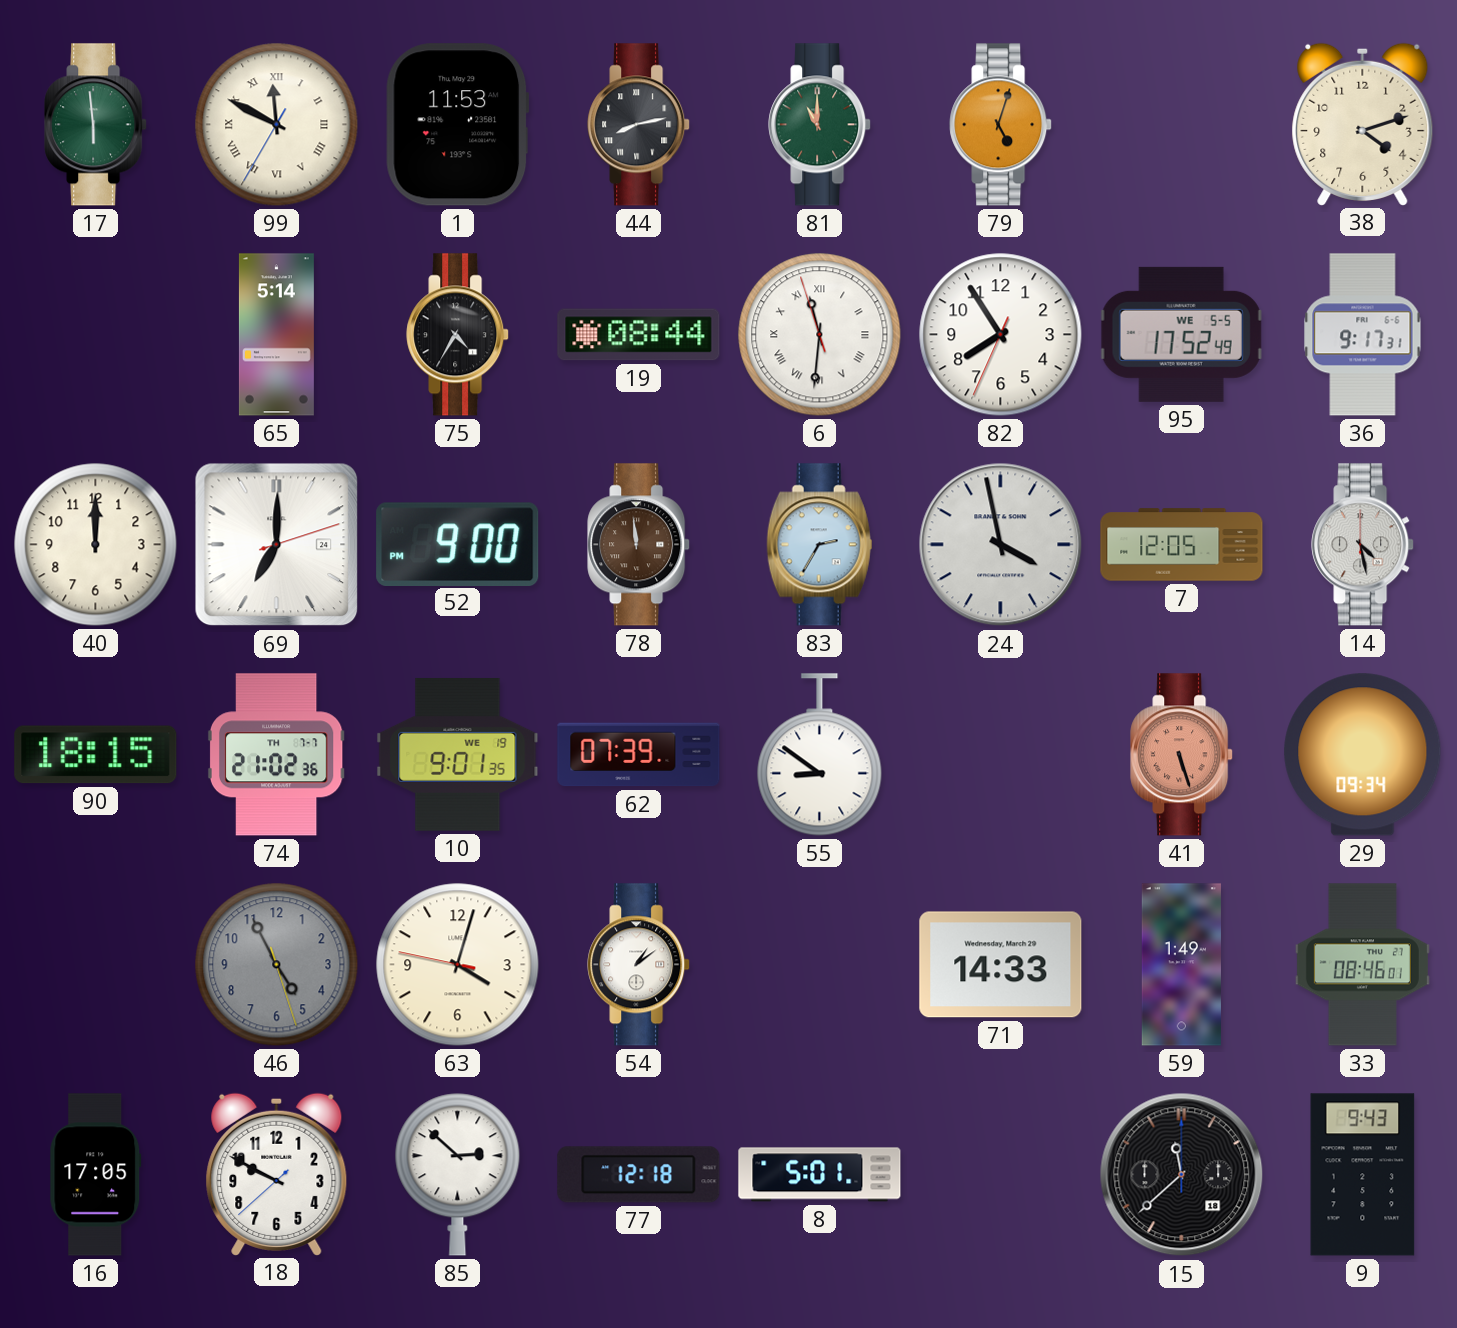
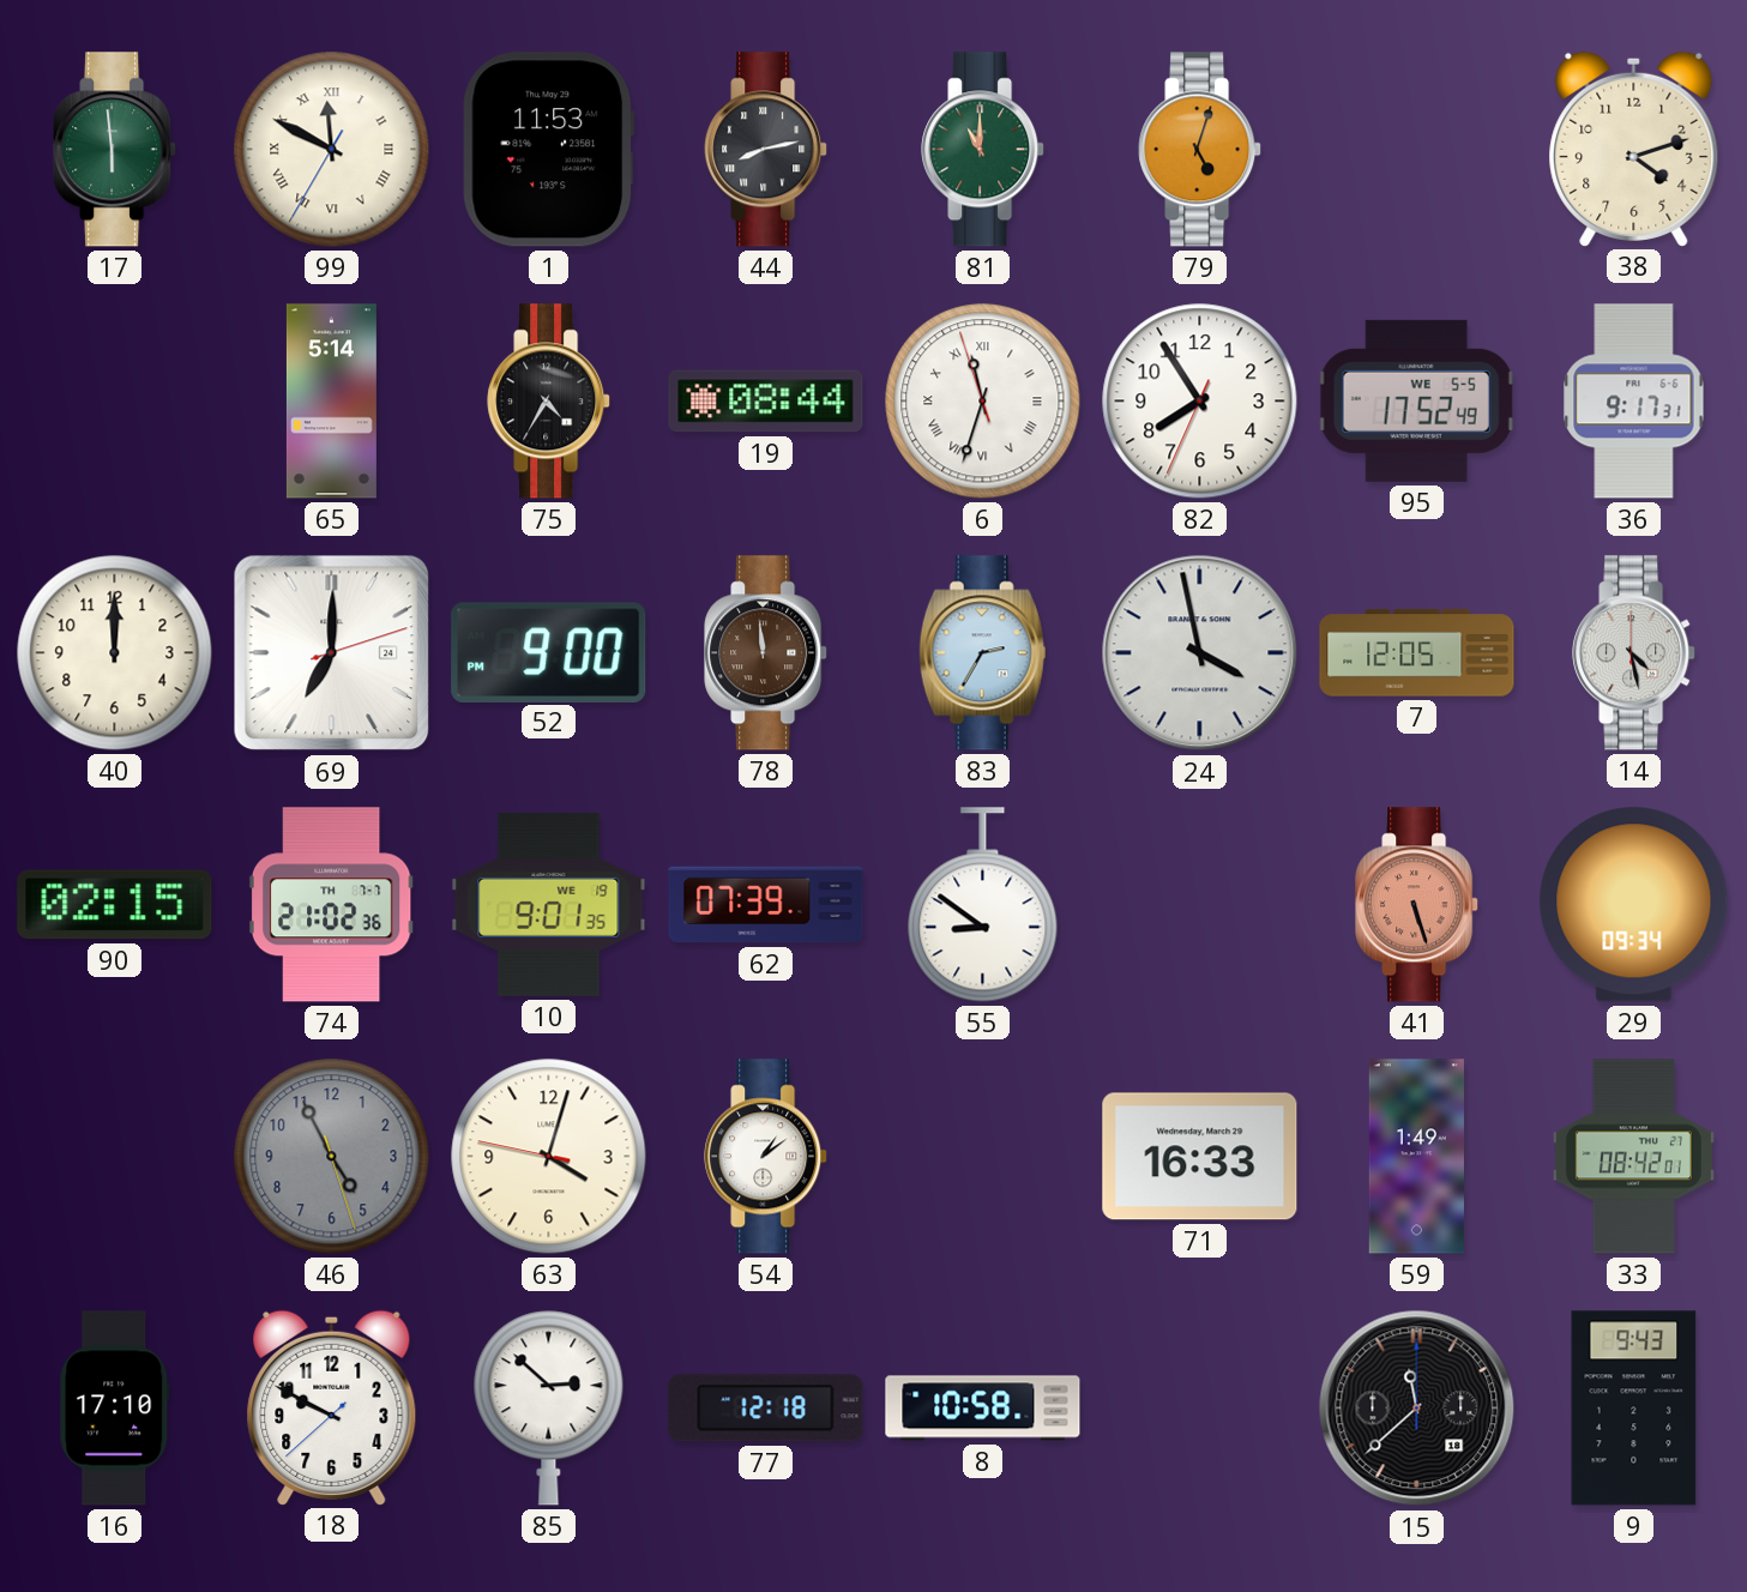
6: 11:30 -> 11:32 (983, 402)
90: 18:15 -> 02:15 (115, 905)
71: 14:33 -> 16:33 (1200, 1157)
33: 08:46 -> 08:42 (1633, 1157)
16: 17:05 -> 17:10 (115, 1409)
8: 5:01 -> 10:58 (983, 1409)
